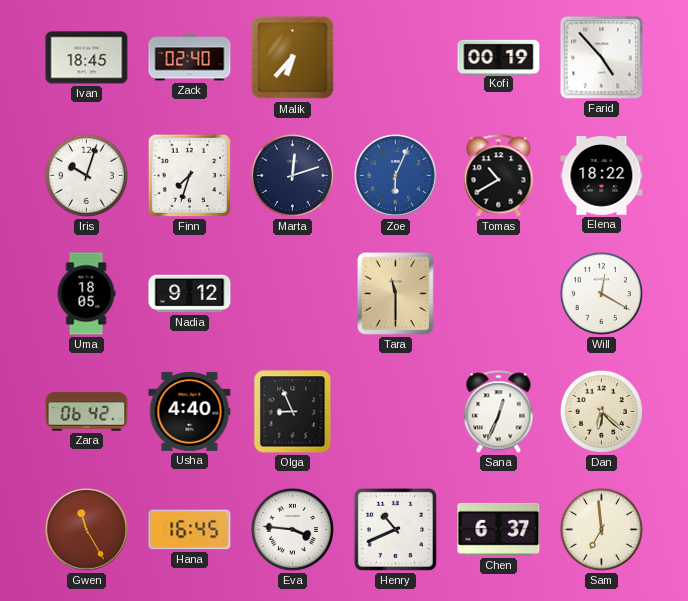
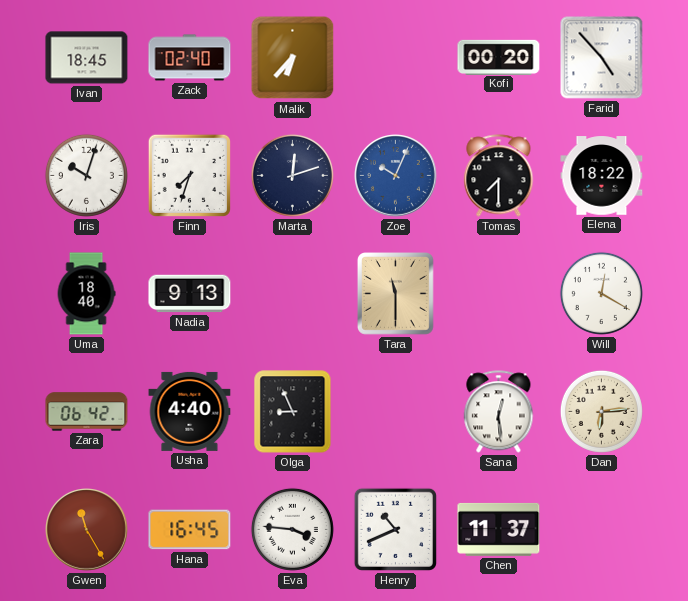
Kofi: 00:19 -> 00:20 (499, 57)
Zoe: 6:04 -> 10:04 (396, 176)
Tomas: 10:40 -> 7:30 (499, 176)
Uma: 18:05 -> 18:40 (86, 294)
Nadia: 9:12 -> 9:13 (190, 294)
Sana: 12:34 -> 12:29 (499, 412)
Dan: 6:22 -> 6:14 (601, 411)
Chen: 6:37 -> 11:37 (499, 529)
Sam: 6:59 -> none (601, 529)
